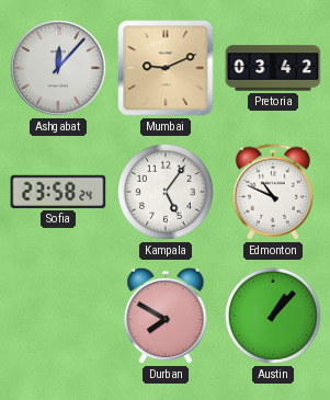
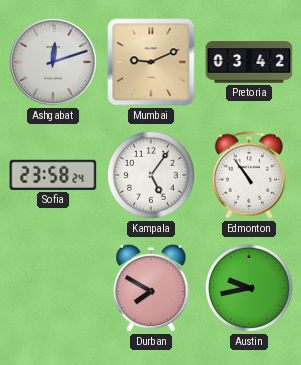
Ashgabat: 12:07 -> 12:12 (53, 62)
Edmonton: 10:49 -> 10:54 (248, 175)
Austin: 1:07 -> 9:43 (249, 288)
